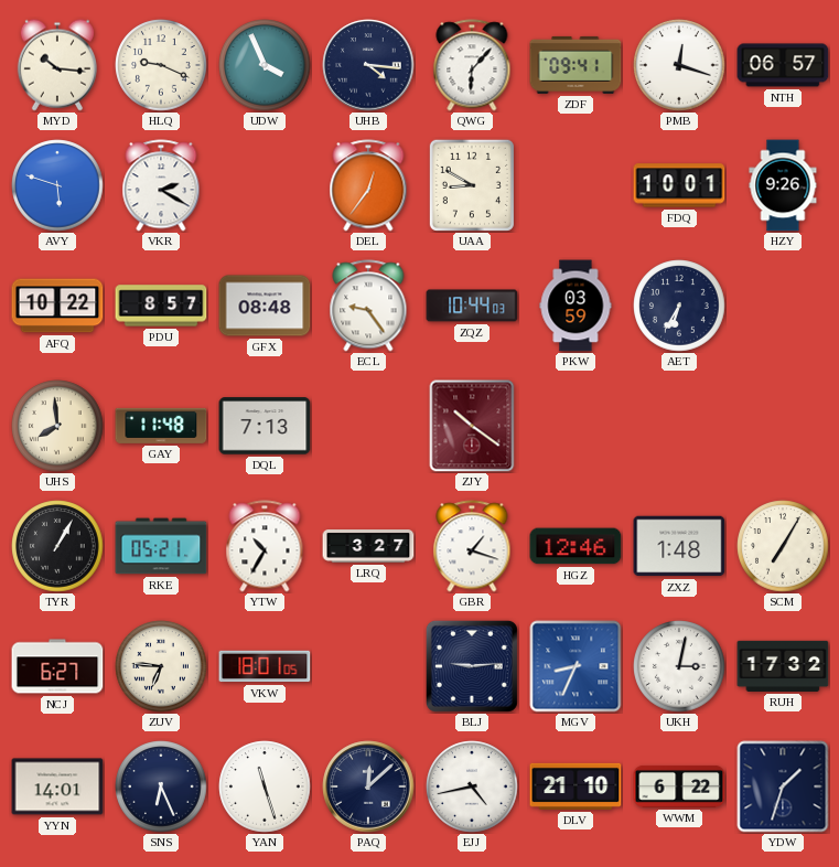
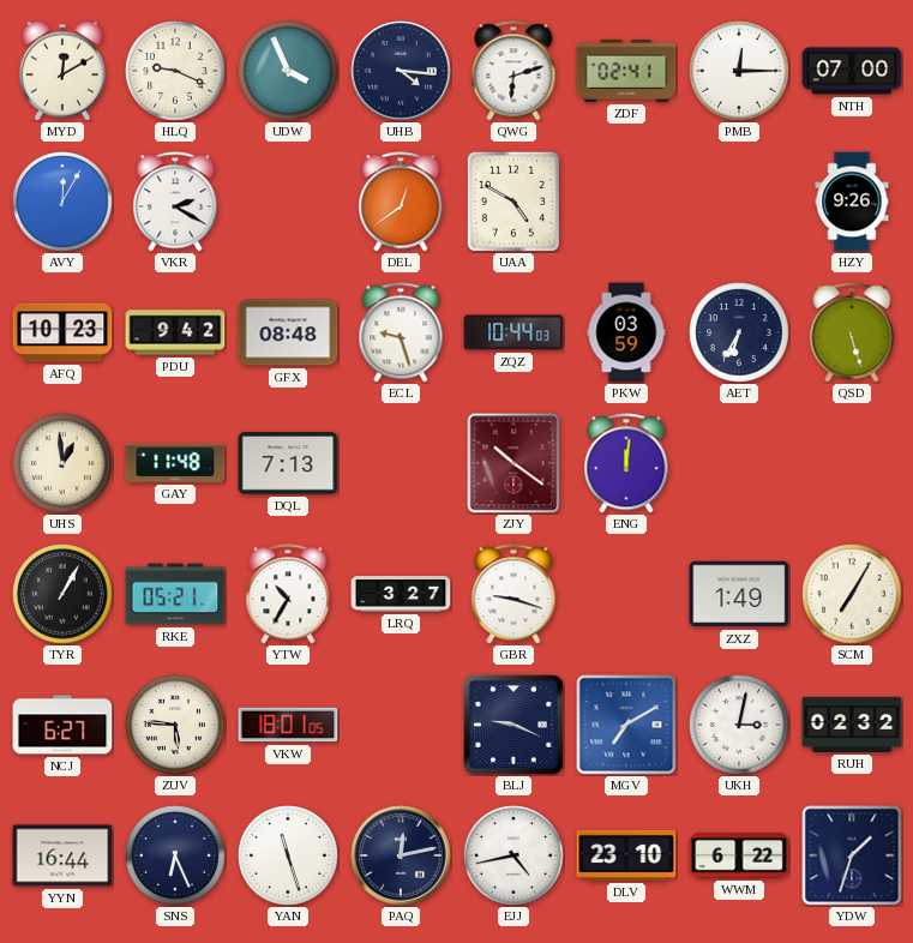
MYD: 10:16 -> 12:10 (62, 71)
QWG: 6:07 -> 6:12 (513, 71)
ZDF: 09:41 -> 02:41 (626, 71)
PMB: 12:18 -> 12:15 (739, 71)
NTH: 06:57 -> 07:00 (852, 71)
AVY: 5:48 -> 12:05 (62, 202)
DEL: 12:36 -> 12:39 (401, 202)
UAA: 8:50 -> 4:50 (513, 202)
FDQ: 10:01 -> none (679, 185)
AFQ: 10:22 -> 10:23 (62, 332)
PDU: 8:57 -> 9:42 (175, 332)
ECL: 9:24 -> 9:27 (401, 332)
QSD: none -> 5:27 (852, 332)
UHS: 7:59 -> 12:59 (62, 463)
ENG: none -> 12:01 (626, 463)
GBR: 1:18 -> 9:18 (513, 594)
HGZ: 12:46 -> none (576, 546)
ZXZ: 1:48 -> 1:49 (739, 594)
ZUV: 6:46 -> 5:46 (175, 725)
BLJ: 9:14 -> 9:19 (513, 725)
MGV: 8:34 -> 7:10 (626, 725)
RUH: 17:32 -> 02:32 (852, 725)
YYN: 14:01 -> 16:44 (62, 855)
PAQ: 12:08 -> 12:13 (401, 855)
DLV: 21:10 -> 23:10 (626, 855)
